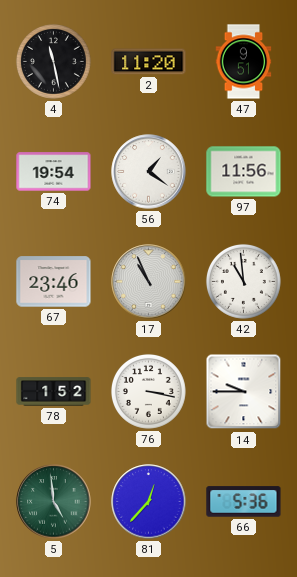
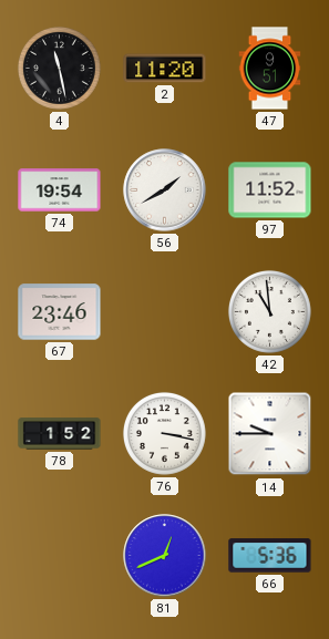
56: 1:21 -> 1:40 (165, 190)
97: 11:56 -> 11:52 (270, 190)
17: 10:56 -> none (149, 282)
5: 4:59 -> none (54, 502)
81: 12:37 -> 12:41 (165, 556)
